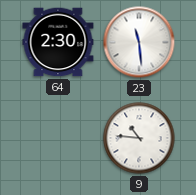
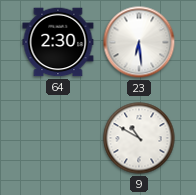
23: 11:29 -> 6:29 (139, 42)
9: 10:46 -> 10:50 (139, 138)
